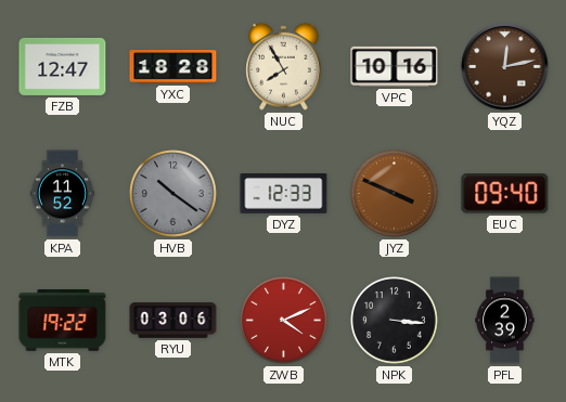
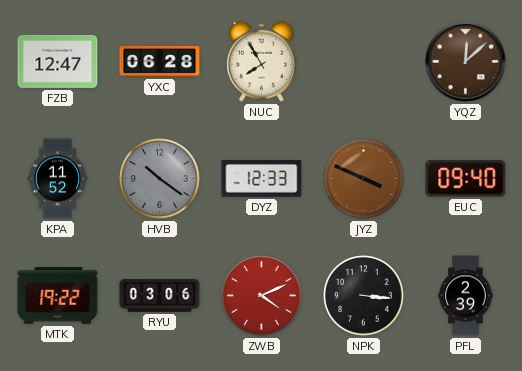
YXC: 18:28 -> 06:28 (160, 62)
VPC: 10:16 -> none (395, 66)
YQZ: 12:13 -> 12:08 (466, 62)
